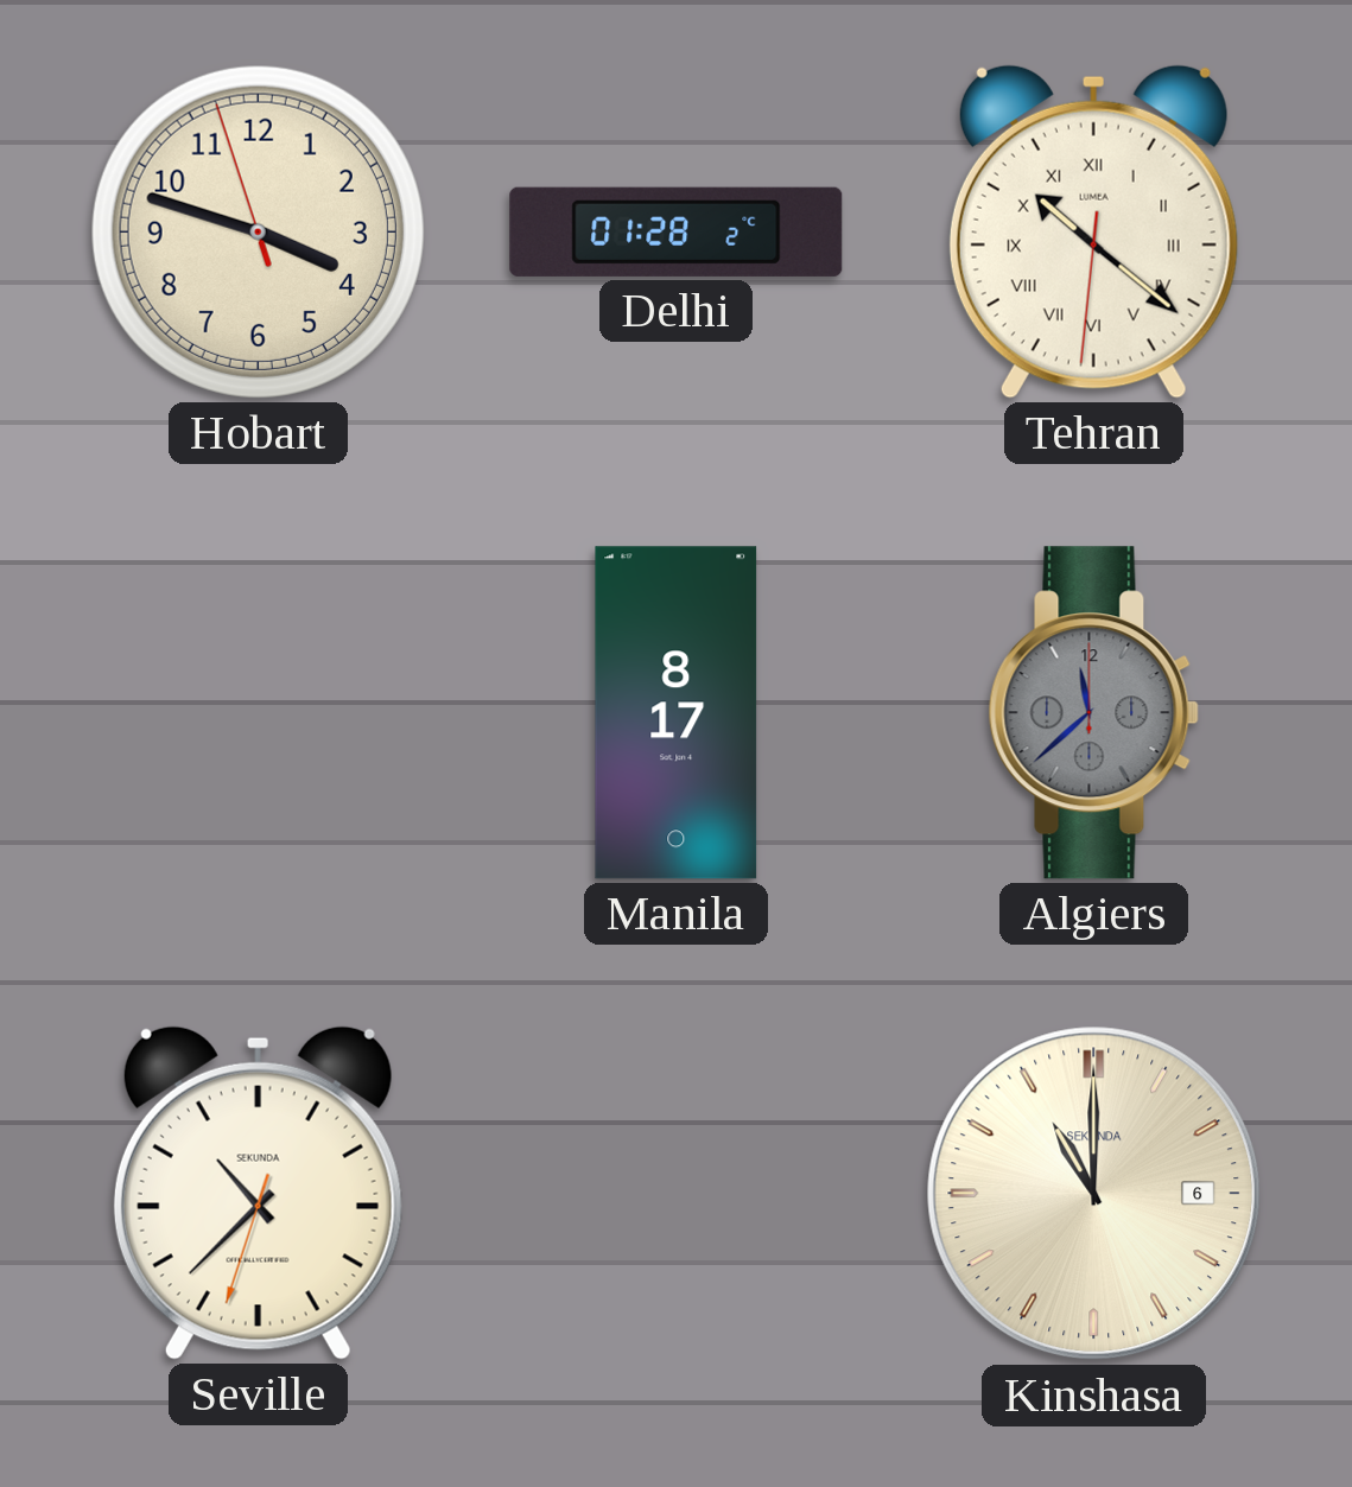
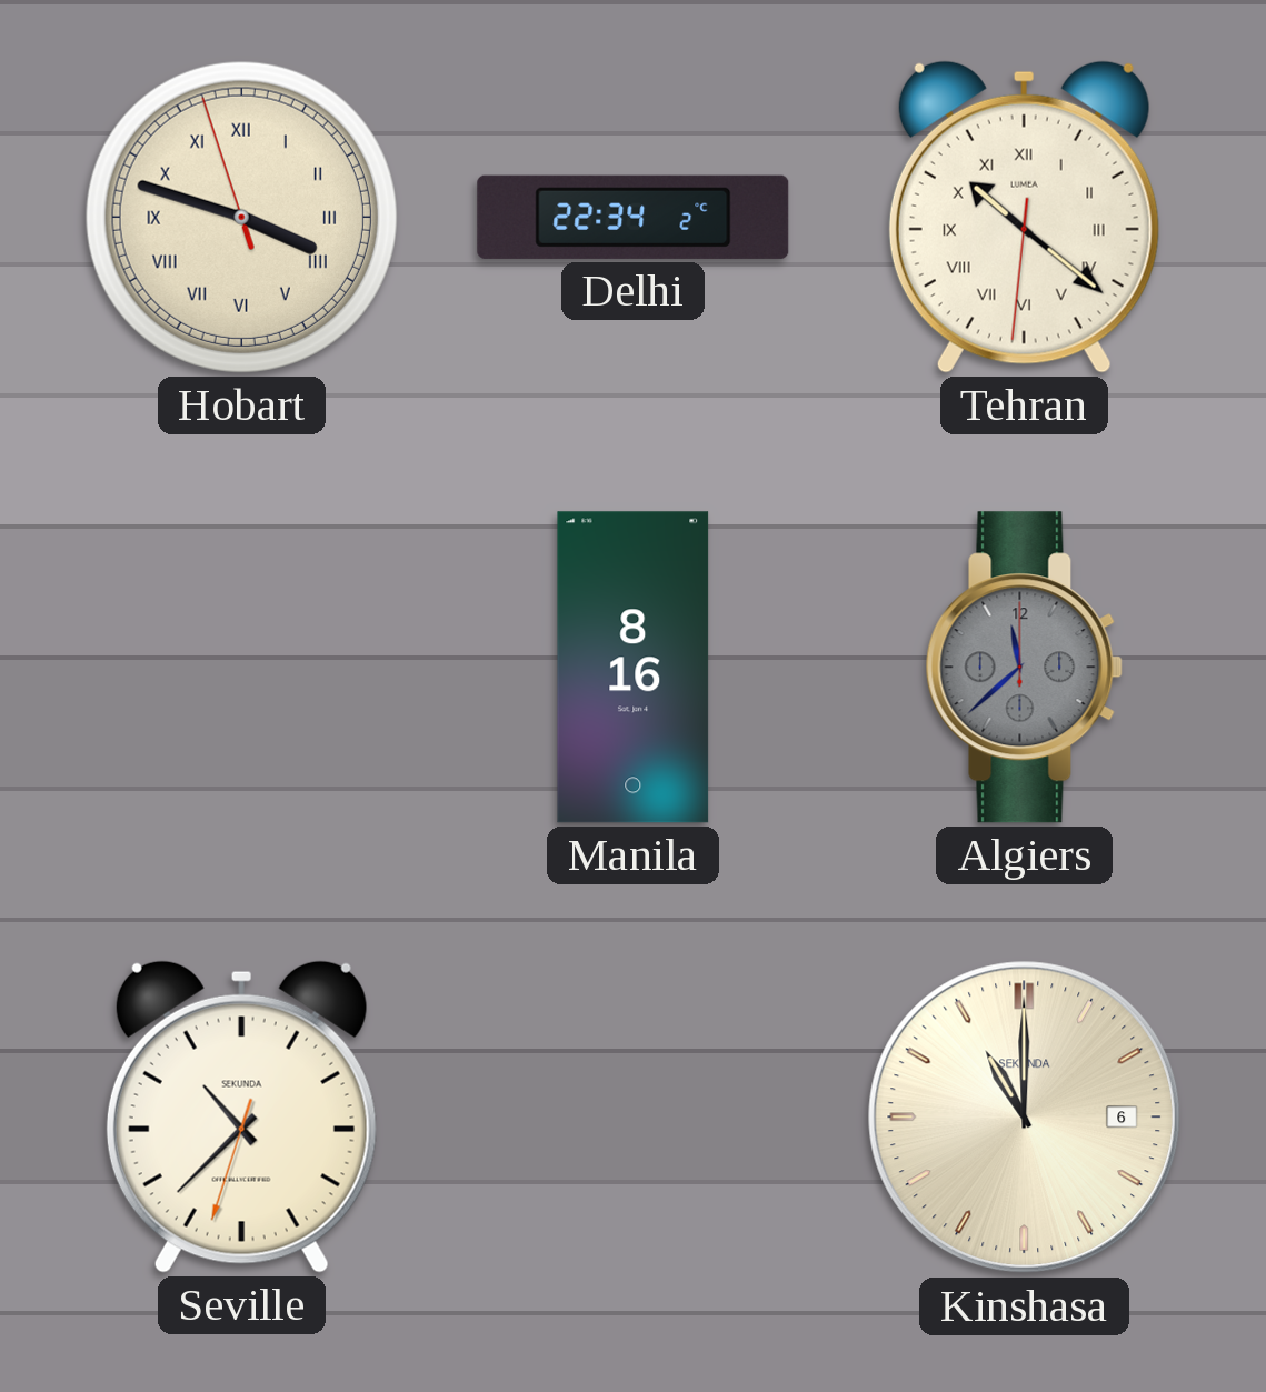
Hobart numerals: Arabic -> Roman (241, 217)
Delhi: 01:28 -> 22:34 (634, 217)
Manila: 8:17 -> 8:16 (634, 668)
